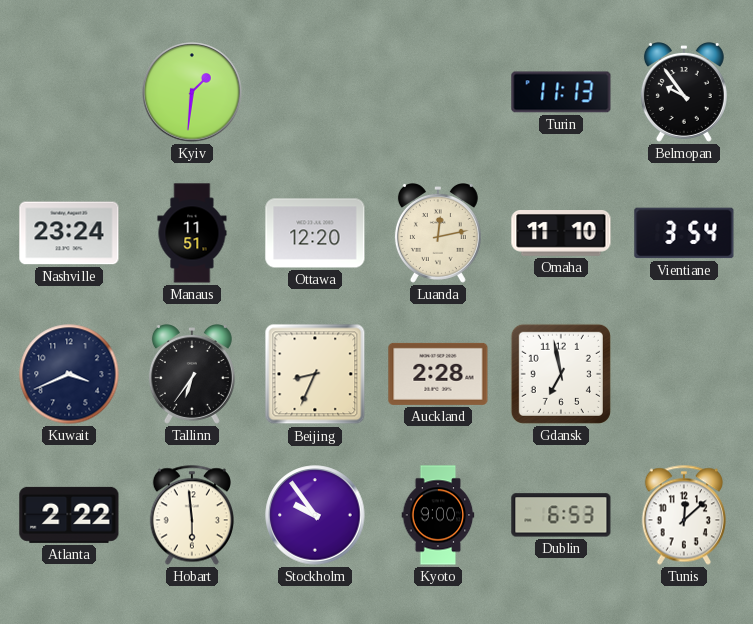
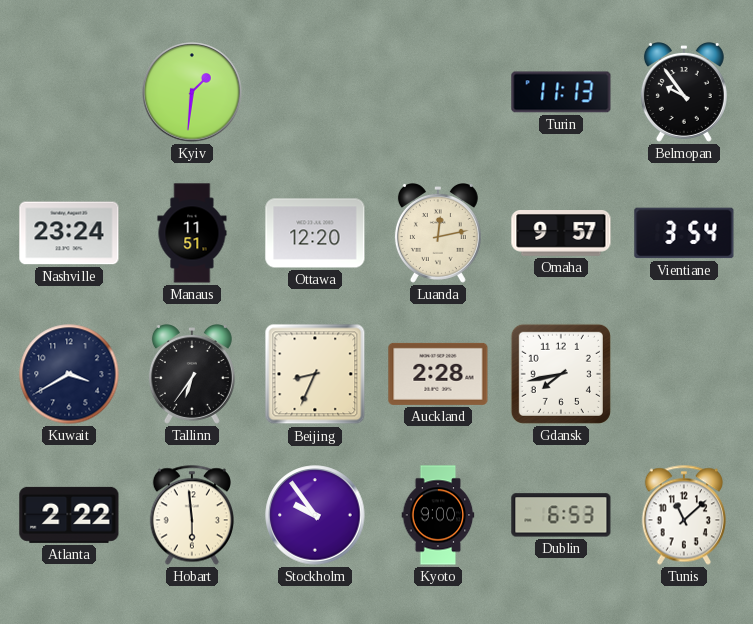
Omaha: 11:10 -> 9:57 (561, 234)
Kuwait: 3:41 -> 3:40 (69, 374)
Gdansk: 6:58 -> 7:43 (561, 374)
Tunis: 12:08 -> 11:08 (684, 515)
